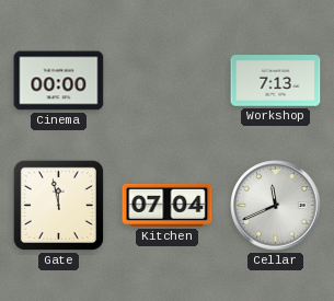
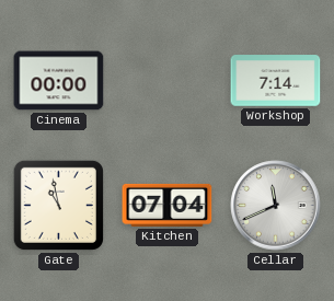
Workshop: 7:13 -> 7:14 (276, 81)
Gate: 11:58 -> 10:58 (58, 205)
